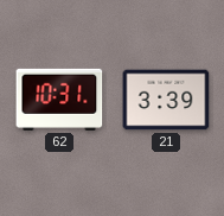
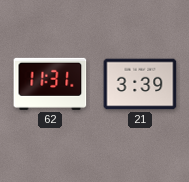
62: 10:31 -> 11:31 (50, 84)
